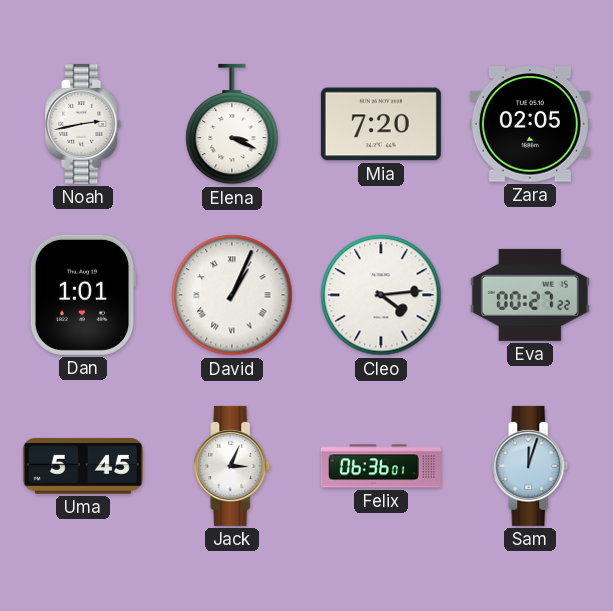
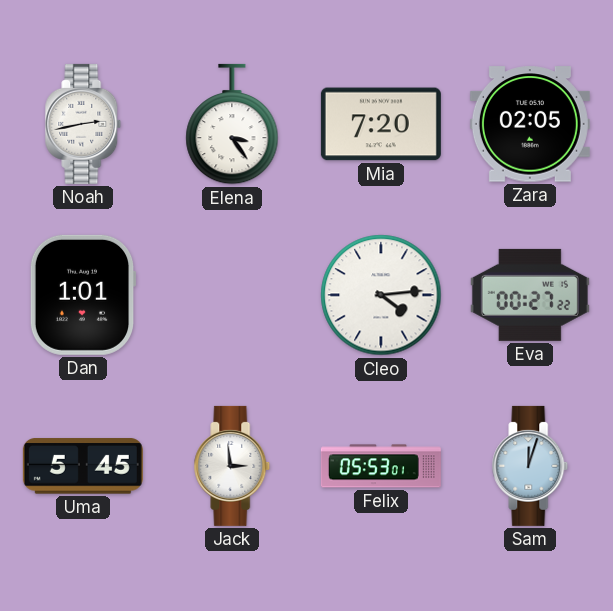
Elena: 3:19 -> 3:24 (232, 124)
David: 1:04 -> none (232, 295)
Jack: 3:04 -> 2:59 (232, 466)
Felix: 06:36 -> 05:53 (381, 466)
